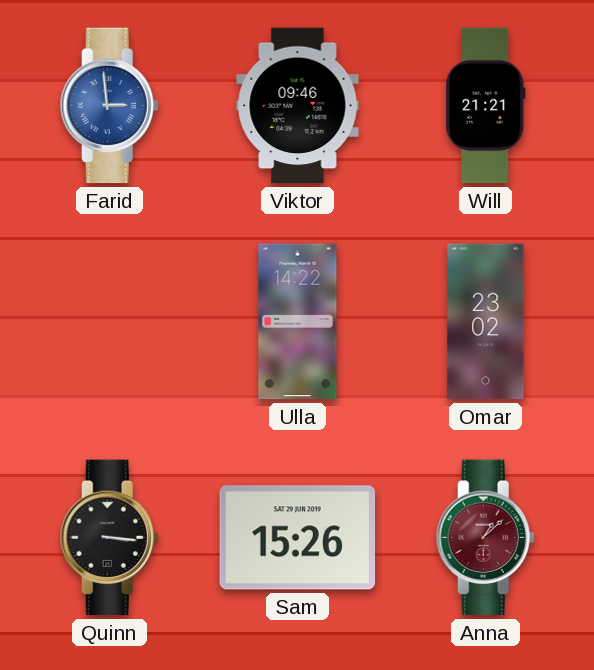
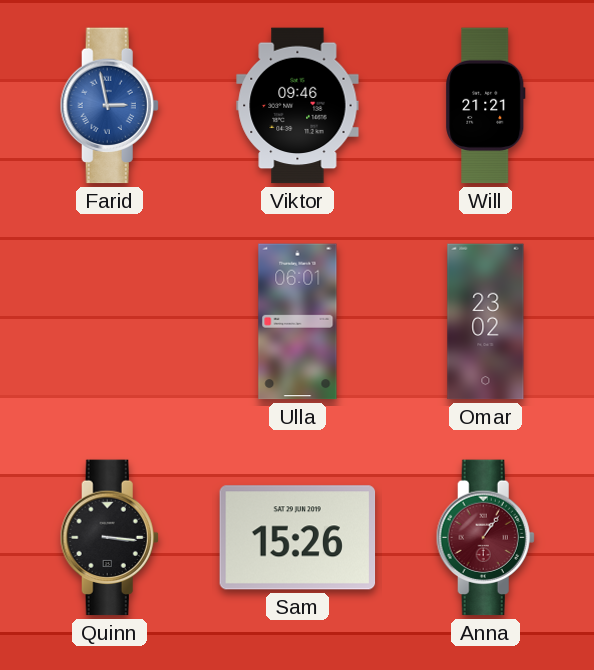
Farid: 2:59 -> 2:58 (109, 106)
Ulla: 14:22 -> 06:01 (298, 322)
Anna: 1:08 -> 1:06 (485, 538)
